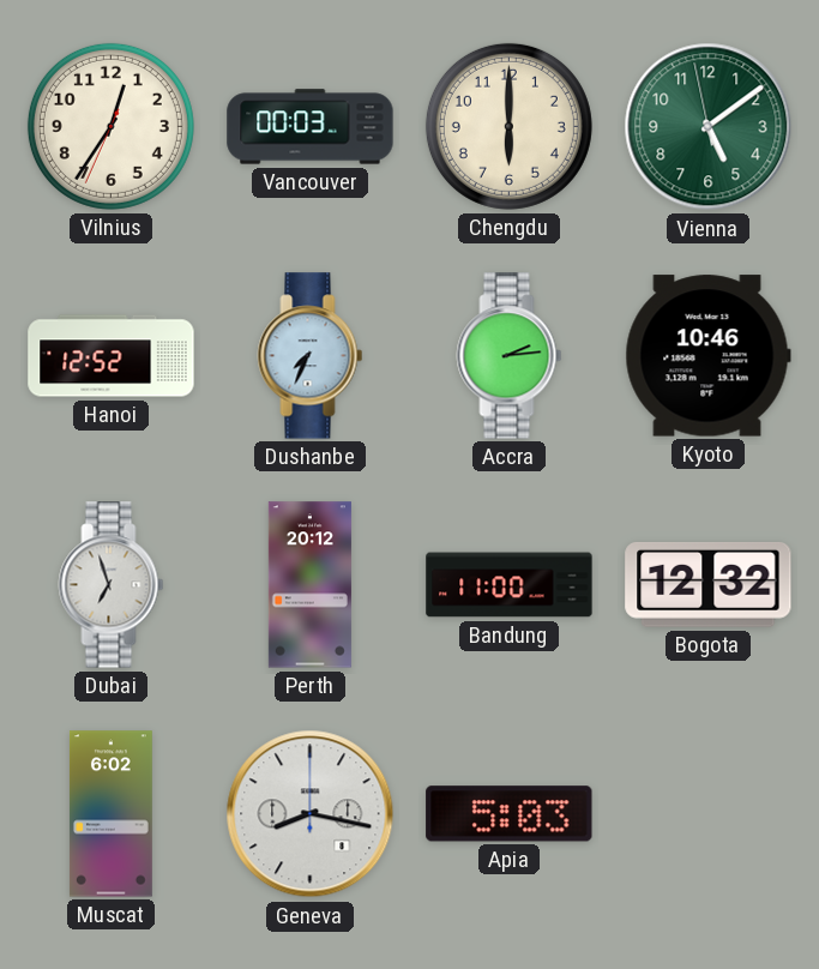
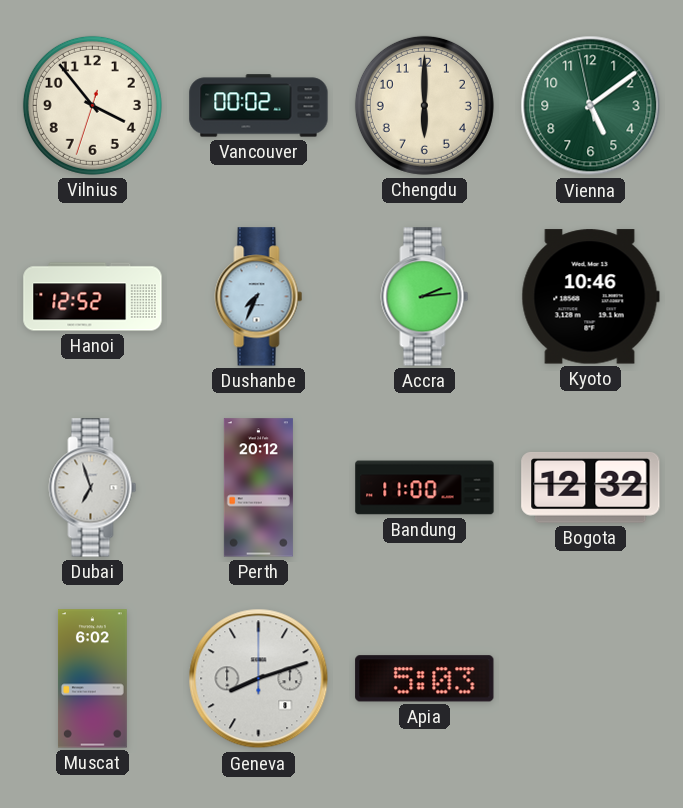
Vilnius: 12:35 -> 3:53 (92, 105)
Vancouver: 00:03 -> 00:02 (259, 106)
Geneva: 8:17 -> 8:12 (259, 679)
